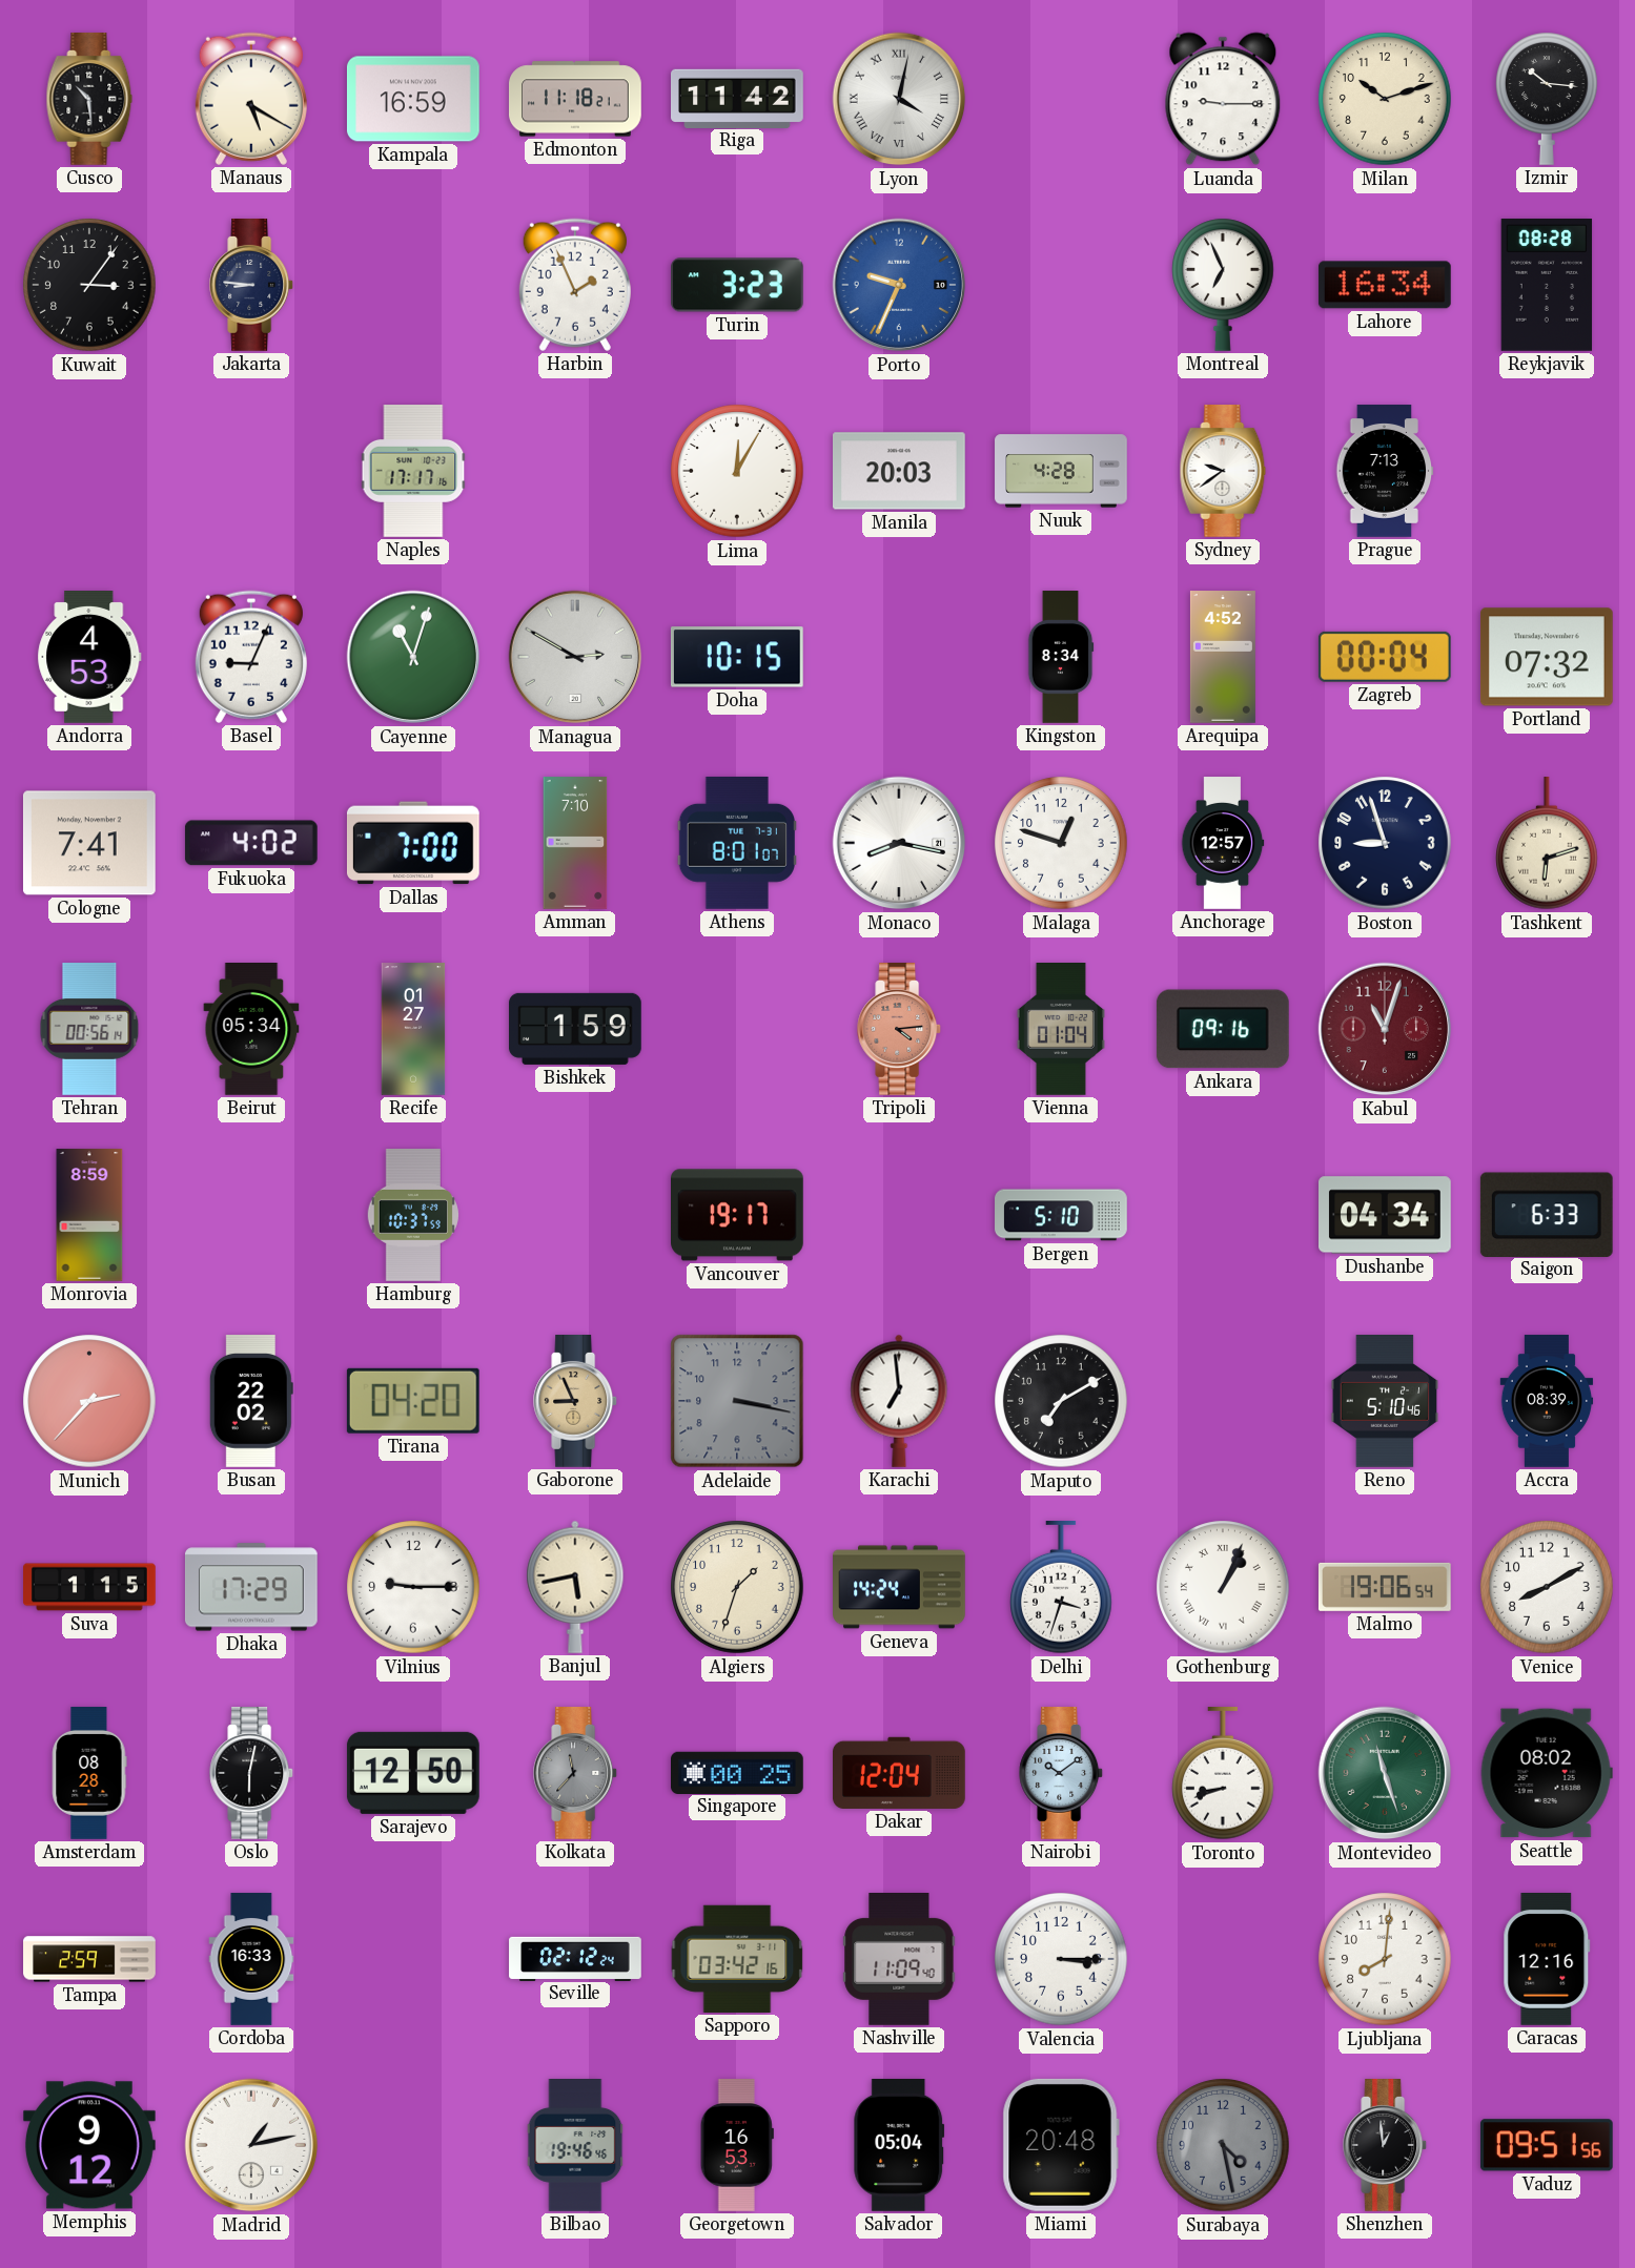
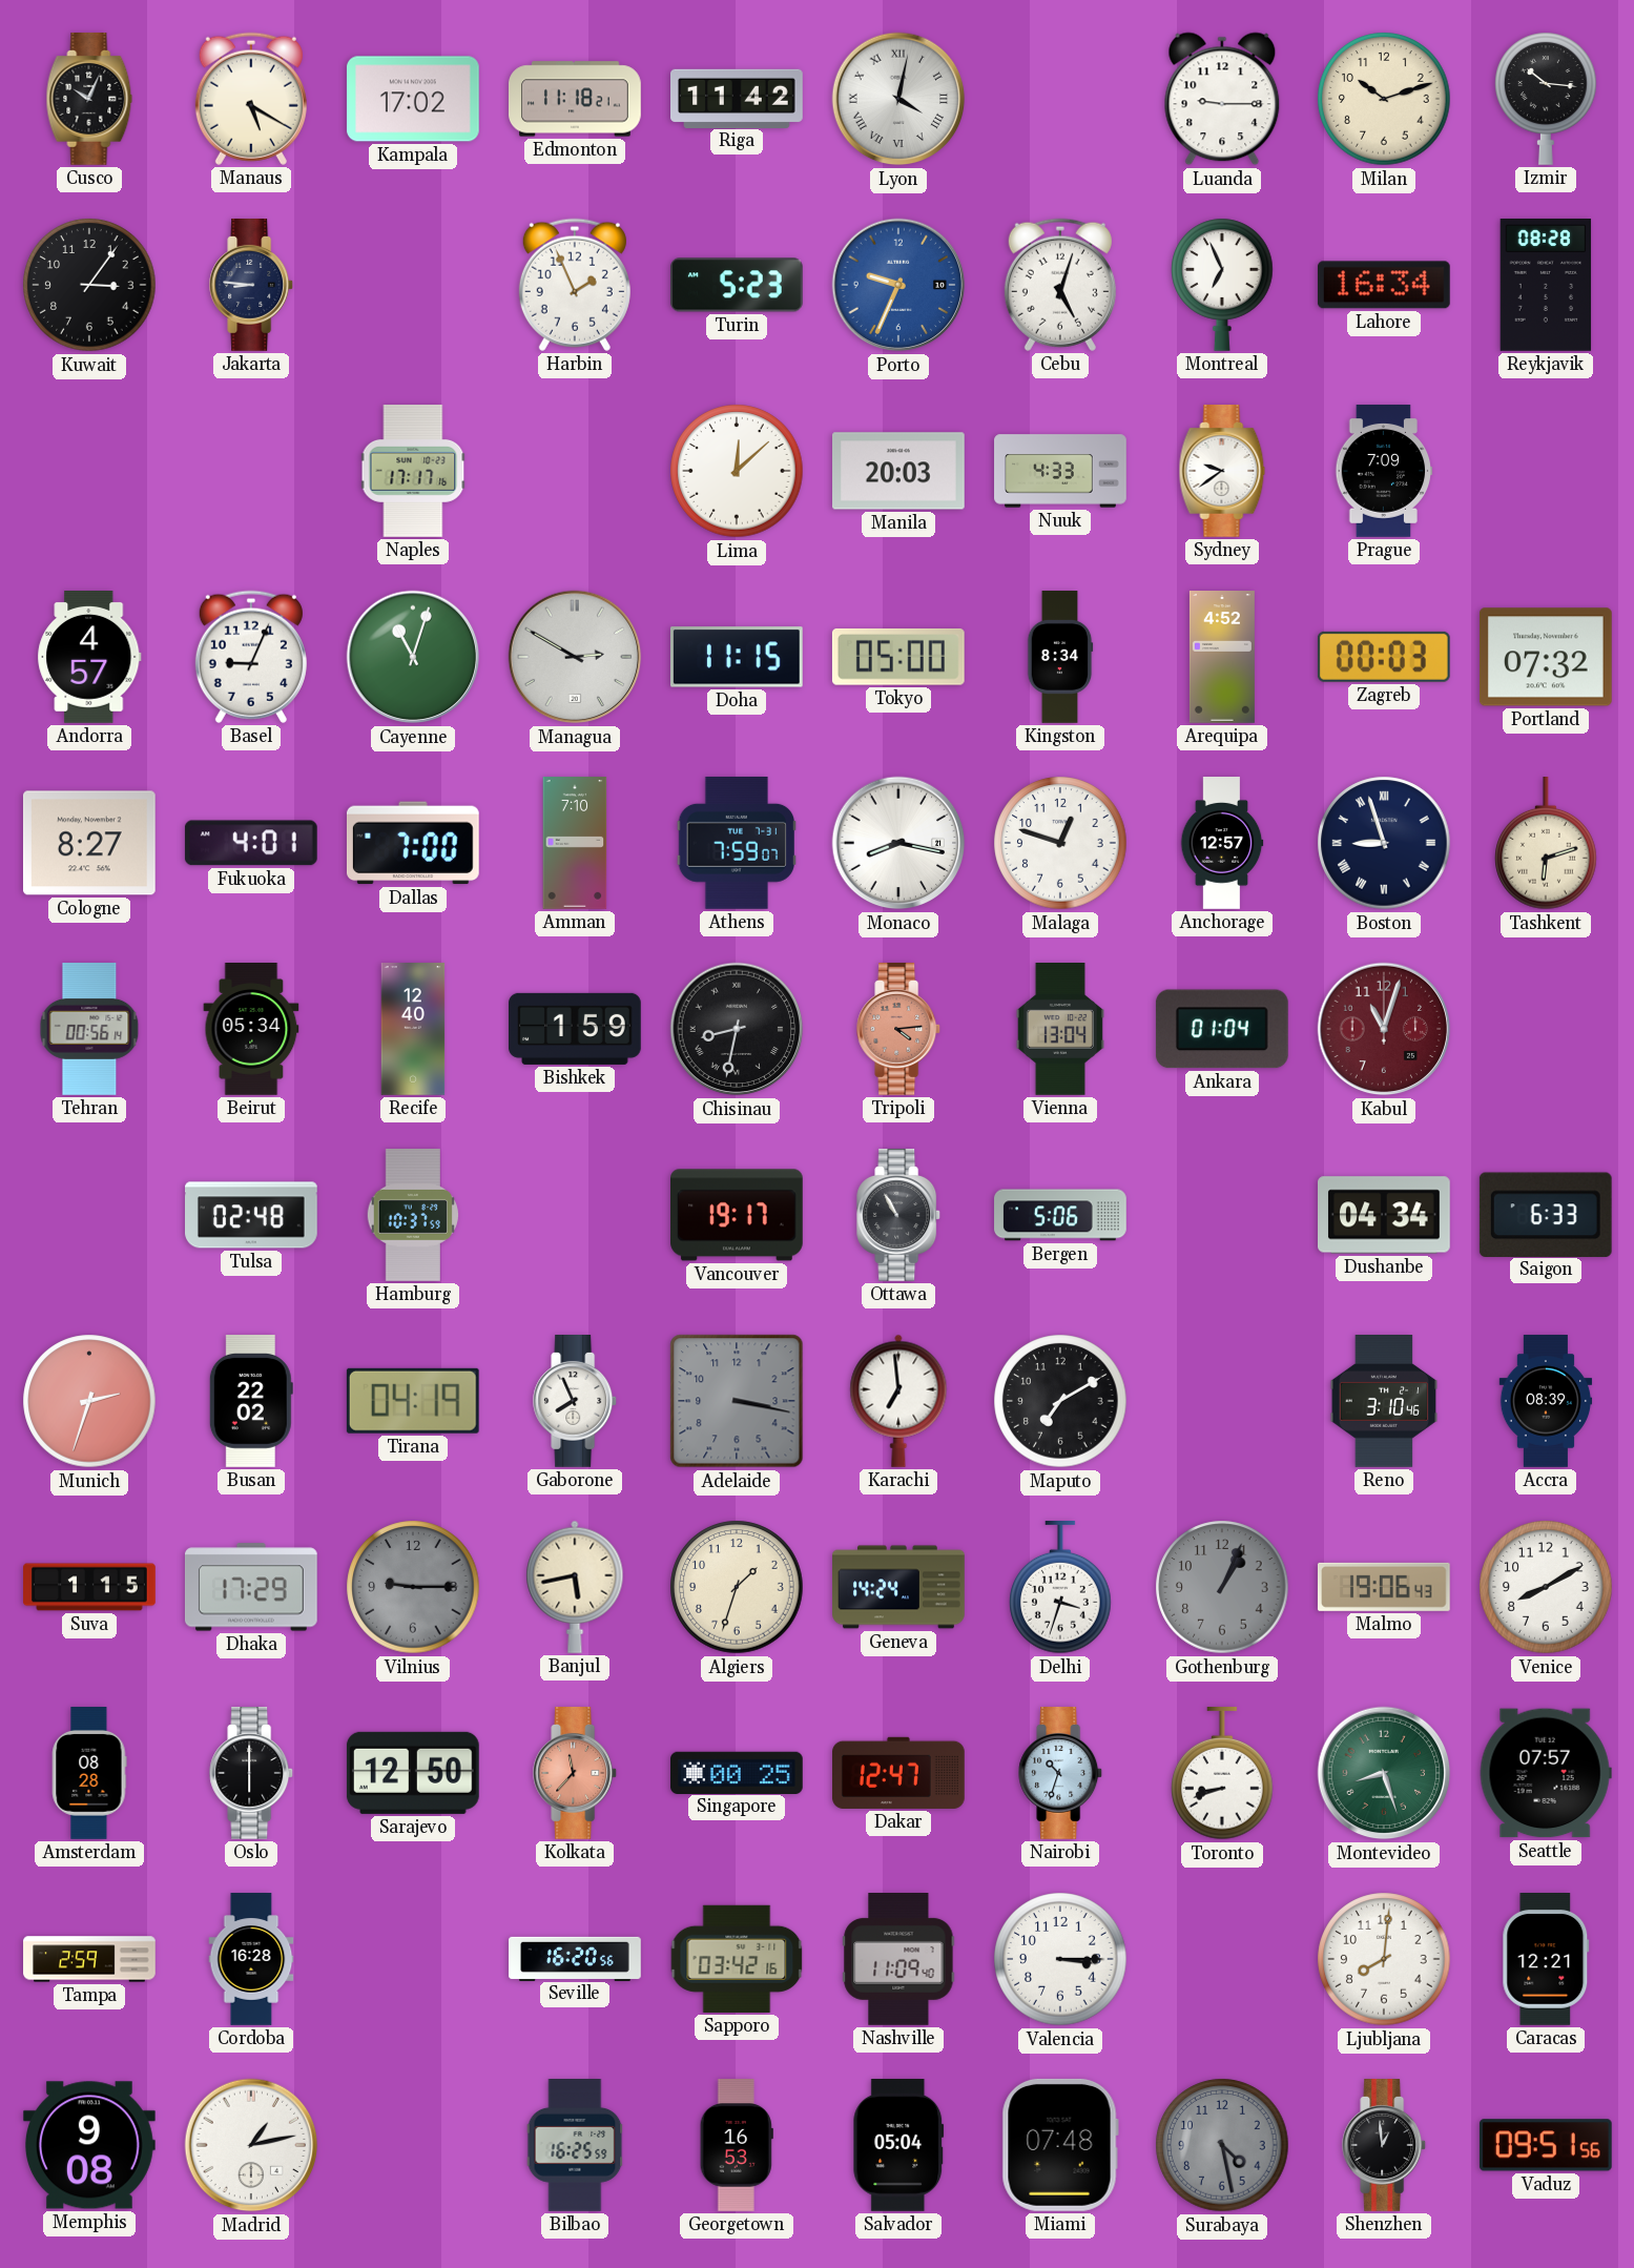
Cusco: 10:29 -> 10:04 (89, 100)
Kampala: 16:59 -> 17:02 (413, 99)
Turin: 3:23 -> 5:23 (738, 285)
Cebu: none -> 5:03 (1060, 285)
Lima: 12:05 -> 12:08 (737, 471)
Nuuk: 4:28 -> 4:33 (1060, 471)
Prague: 7:13 -> 7:09 (1384, 471)
Andorra: 4:53 -> 4:57 (89, 658)
Doha: 10:15 -> 11:15 (737, 657)
Tokyo: none -> 05:00 (898, 657)
Zagreb: 00:04 -> 00:03 (1384, 657)
Cologne: 7:41 -> 8:27 (89, 843)
Fukuoka: 4:02 -> 4:01 (251, 843)
Athens: 8:01 -> 7:59 (736, 843)
Boston numerals: Arabic -> Roman (1384, 843)
Recife: 01:27 -> 12:40 (413, 1029)
Chisinau: none -> 8:32 (737, 1029)
Vienna: 01:04 -> 13:04 (1060, 1030)
Ankara: 09:16 -> 01:04 (1222, 1029)
Monrovia: 8:59 -> none (89, 1215)
Tulsa: none -> 02:48 (252, 1215)
Ottawa: none -> 10:55 (899, 1216)
Bergen: 5:10 -> 5:06 (1060, 1215)
Munich: 2:37 -> 2:33 (89, 1401)
Tirana: 04:20 -> 04:19 (413, 1401)
Gaborone: 8:56 -> 7:56 (576, 1402)
Gaborone dial: champagne -> white (576, 1402)
Reno: 5:10 -> 3:10 (1384, 1402)
Vilnius dial: white -> grey (413, 1587)
Gothenburg dial: white -> grey (1222, 1587)
Gothenburg numerals: Roman -> Arabic (1222, 1587)
Malmo: 19:06:54 -> 19:06:43 (1384, 1587)
Oslo: 6:02 -> 6:00 (252, 1774)
Kolkata dial: grey -> salmon (576, 1774)
Dakar: 12:04 -> 12:47 (899, 1773)
Nairobi: 10:09 -> 10:33 (1061, 1774)
Montevideo: 11:27 -> 8:27 (1384, 1773)
Seattle: 08:02 -> 07:57 (1546, 1773)
Cordoba: 16:33 -> 16:28 (251, 1959)
Seville: 02:12 -> 16:20 (575, 1958)
Caracas: 12:16 -> 12:21 (1546, 1960)
Memphis: 9:12 -> 9:08 (89, 2145)
Bilbao: 19:46 -> 16:25 (575, 2145)
Miami: 20:48 -> 07:48 (1060, 2145)
